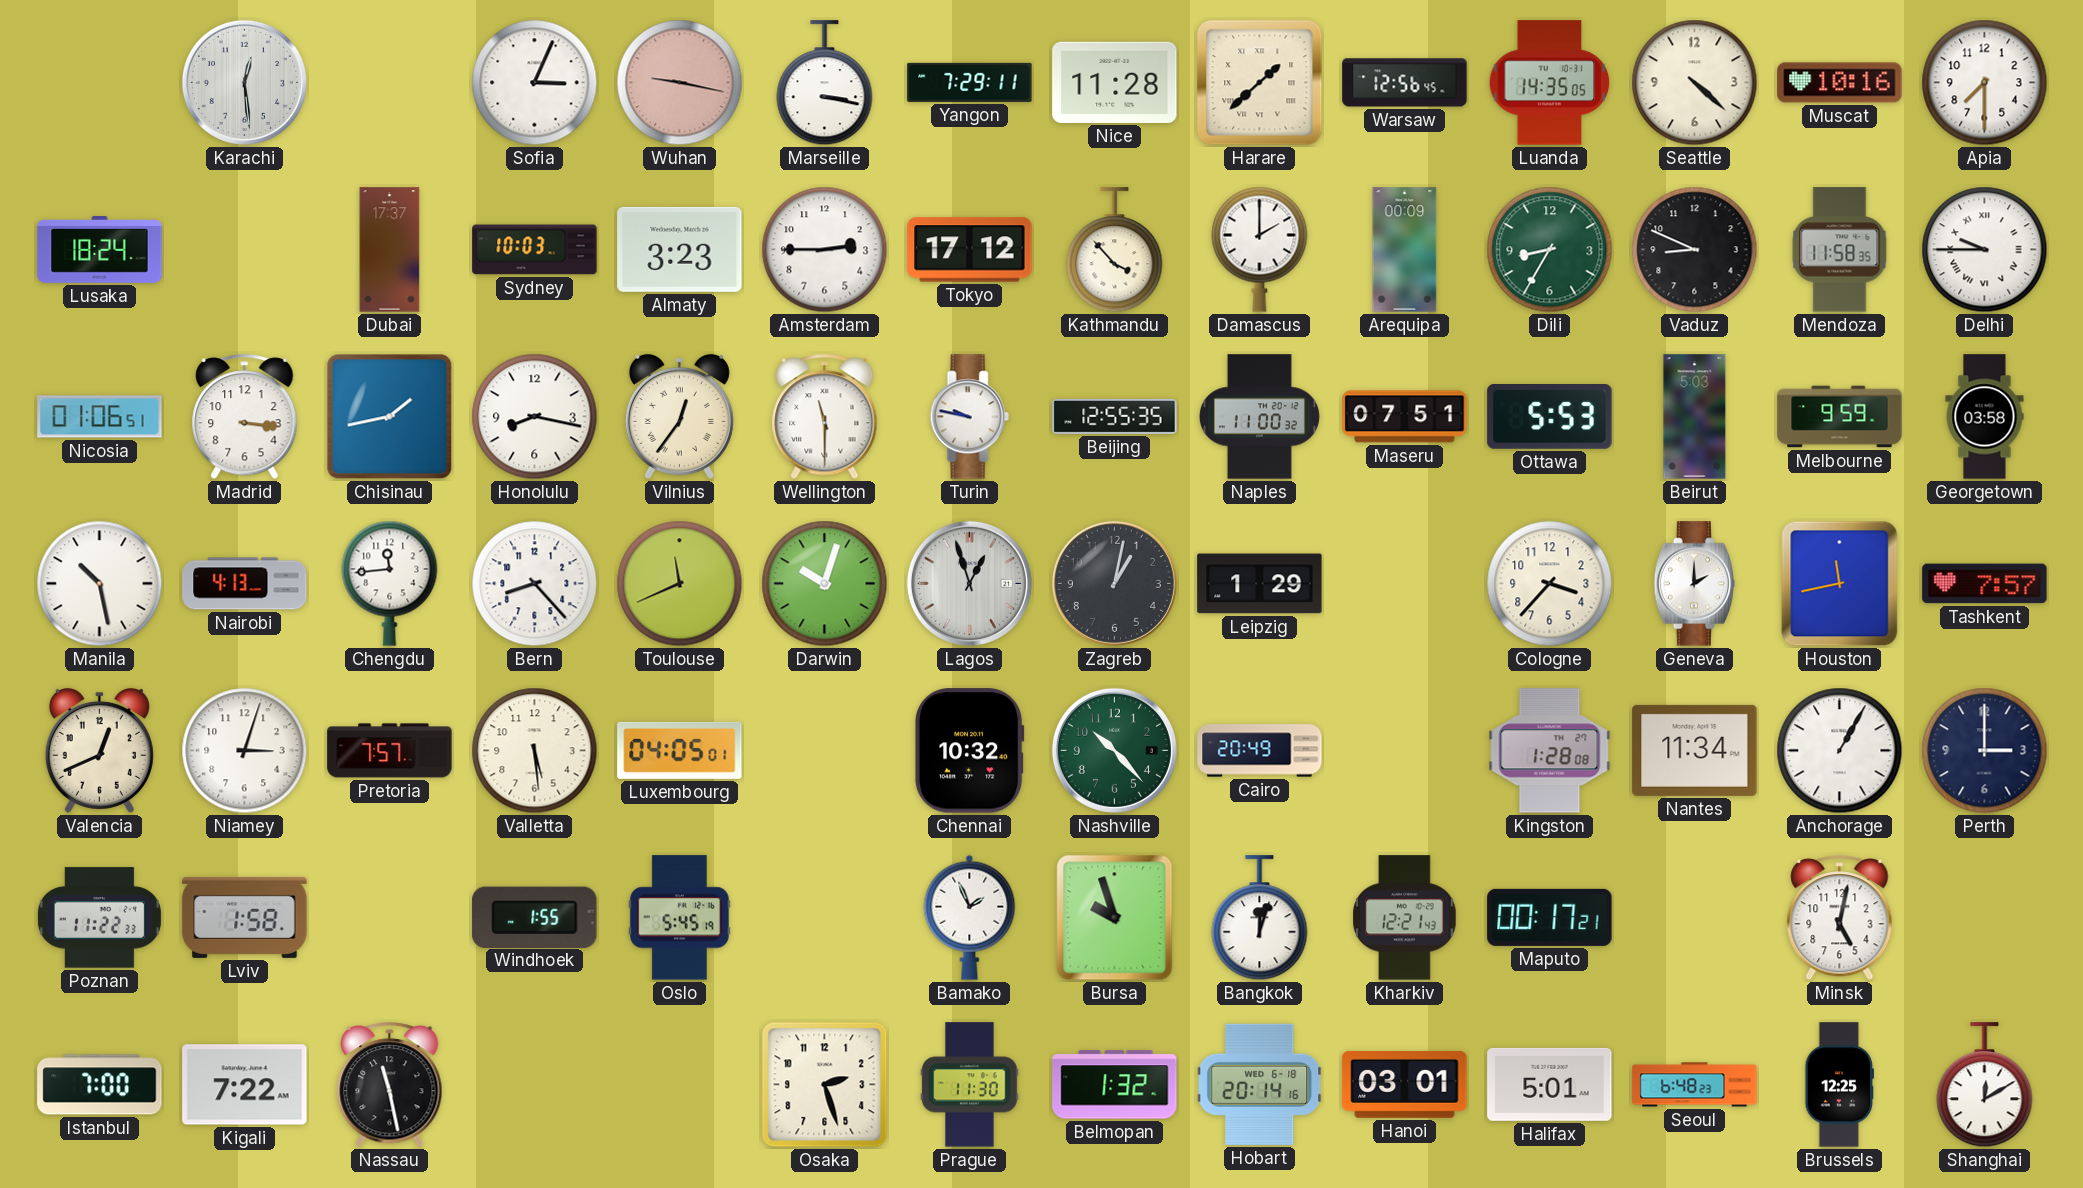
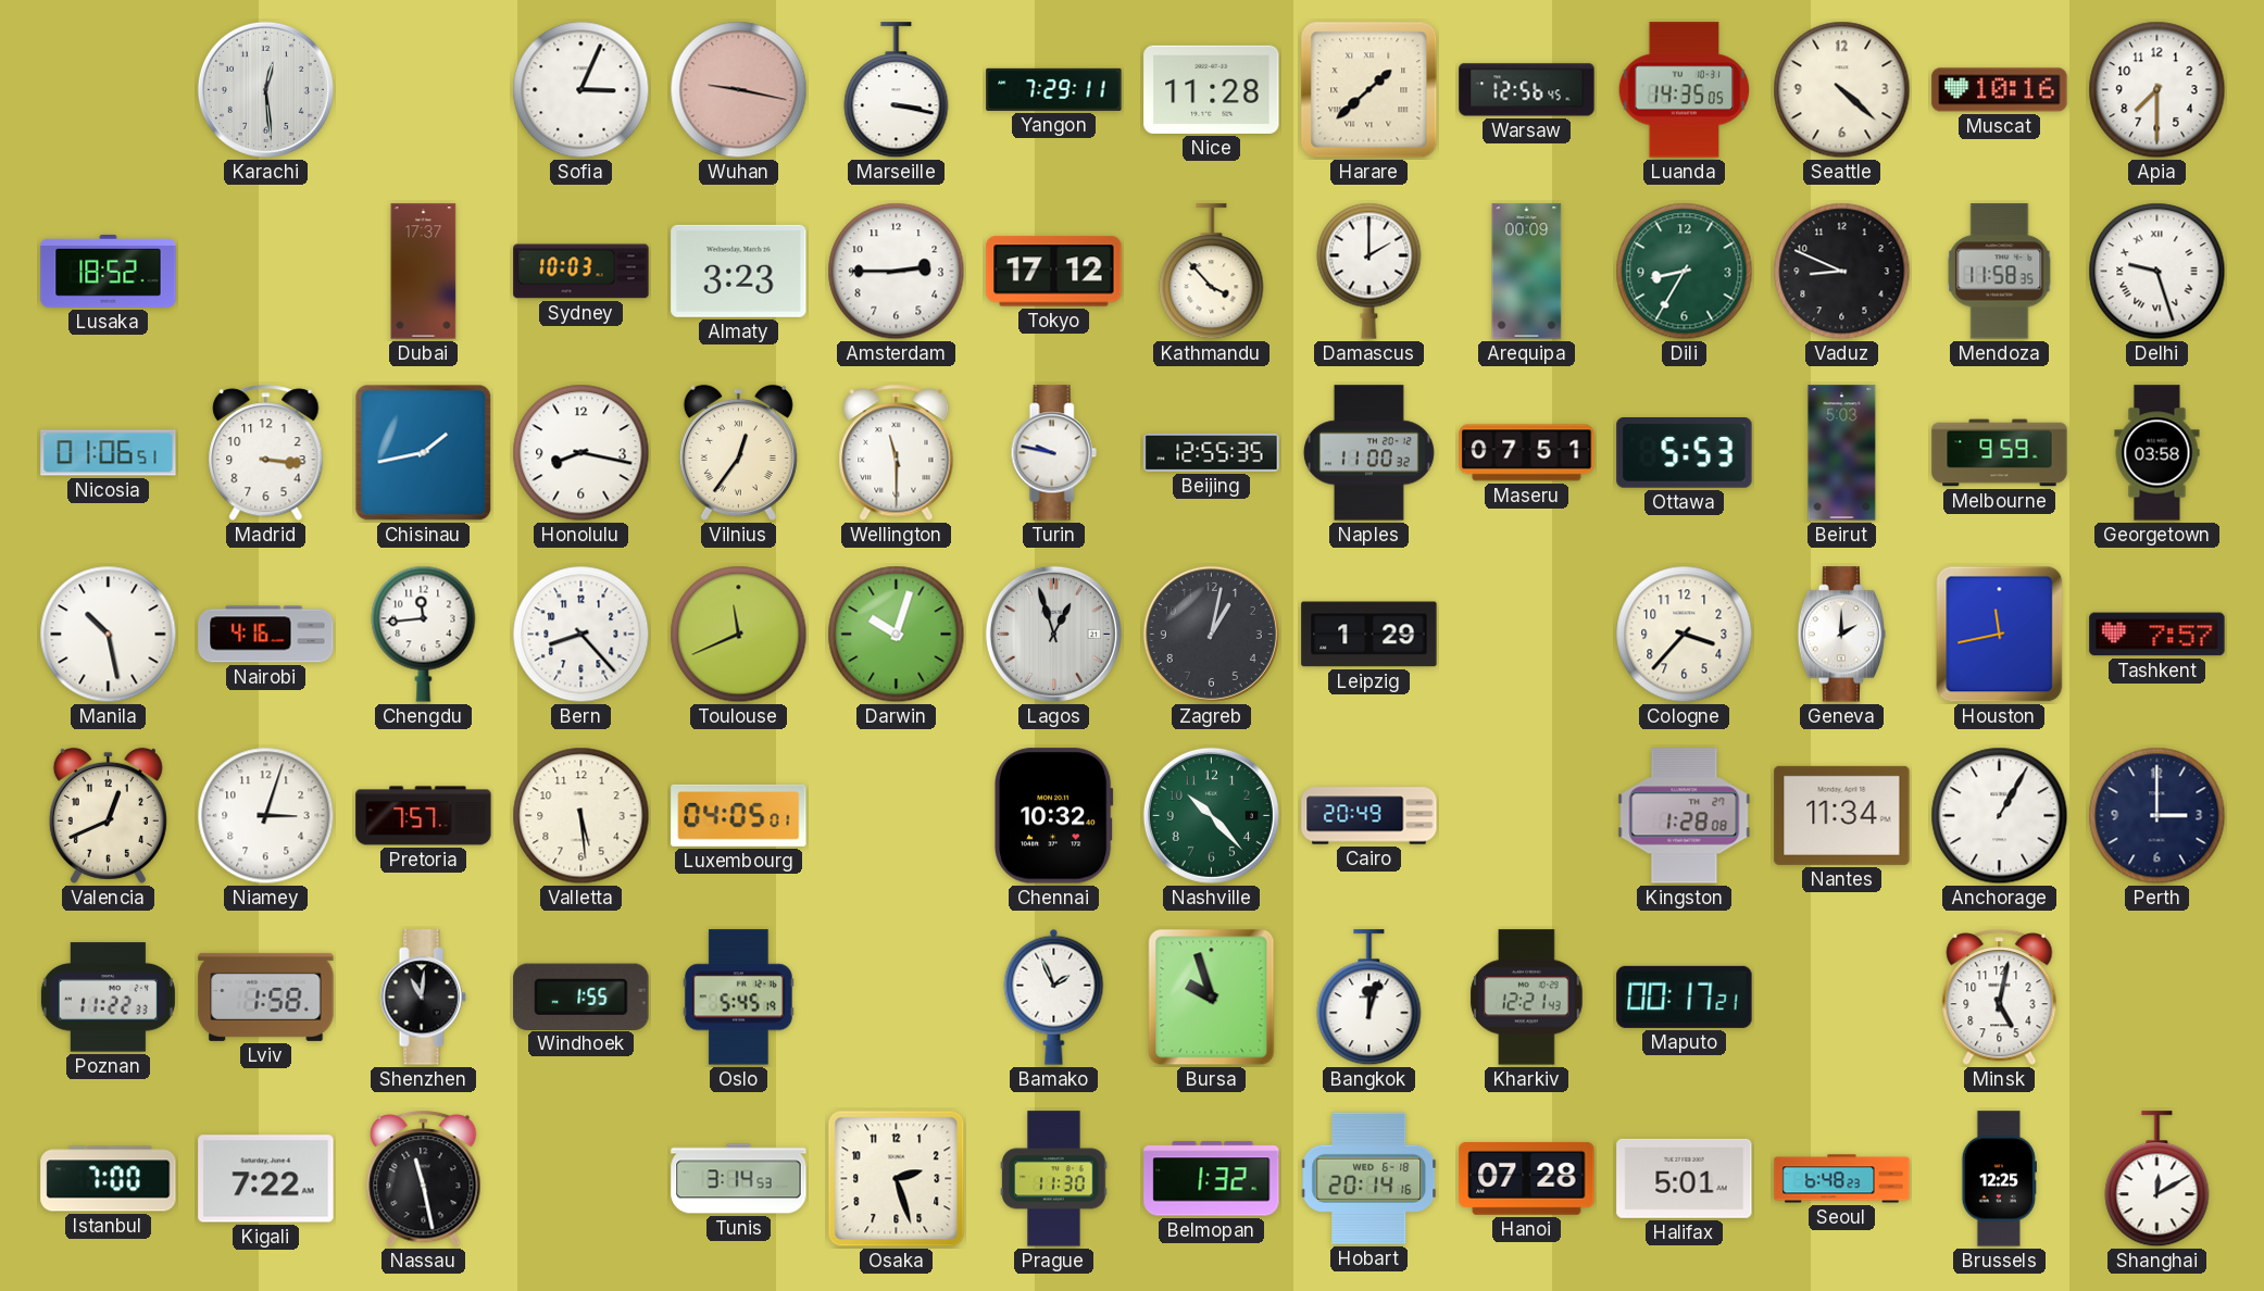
Lusaka: 18:24 -> 18:52 (109, 272)
Delhi: 9:45 -> 9:27 (2157, 272)
Nairobi: 4:13 -> 4:16 (266, 635)
Shenzhen: none -> 11:01 (423, 998)
Tunis: none -> 3:14 (739, 1179)
Hanoi: 03:01 -> 07:28 (1527, 1178)
